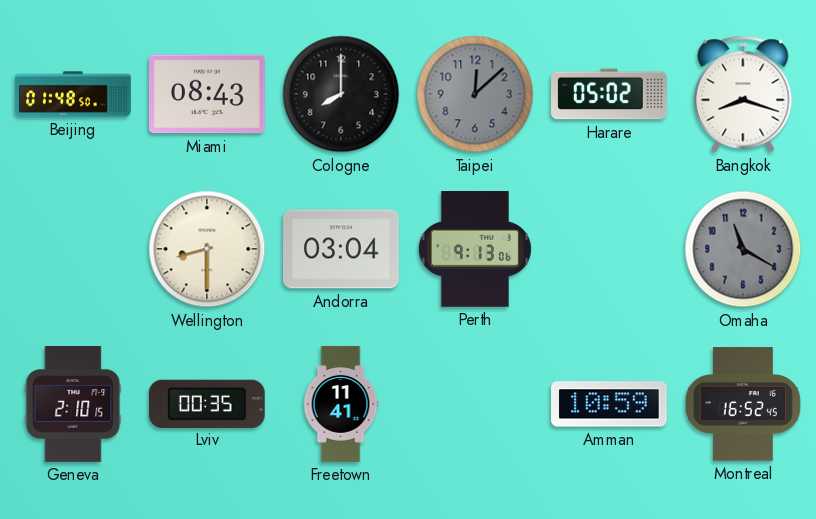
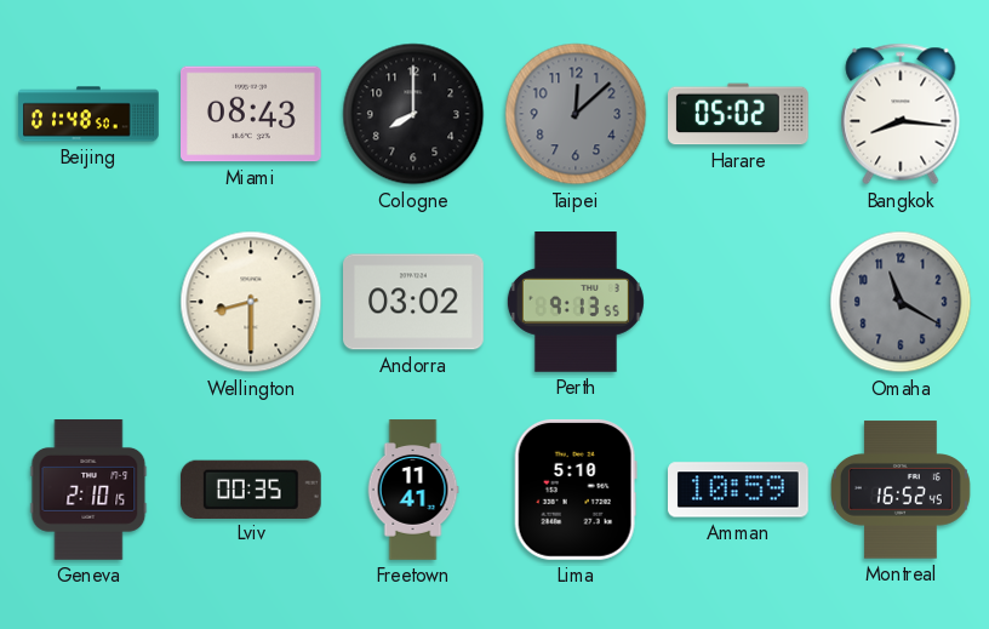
Bangkok: 8:18 -> 8:16 (901, 114)
Andorra: 03:04 -> 03:02 (415, 302)
Perth: 9:13:06 -> 9:13:55 (576, 303)
Lima: none -> 5:10 (576, 490)
